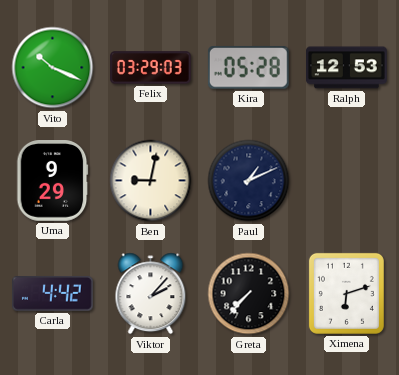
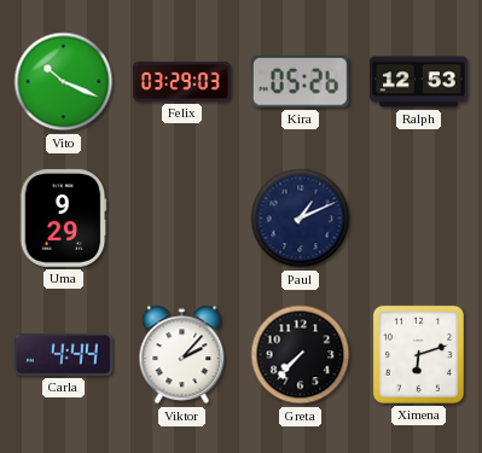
Kira: 05:28 -> 05:26 (300, 82)
Ben: 9:02 -> none (151, 181)
Carla: 4:42 -> 4:44 (64, 355)
